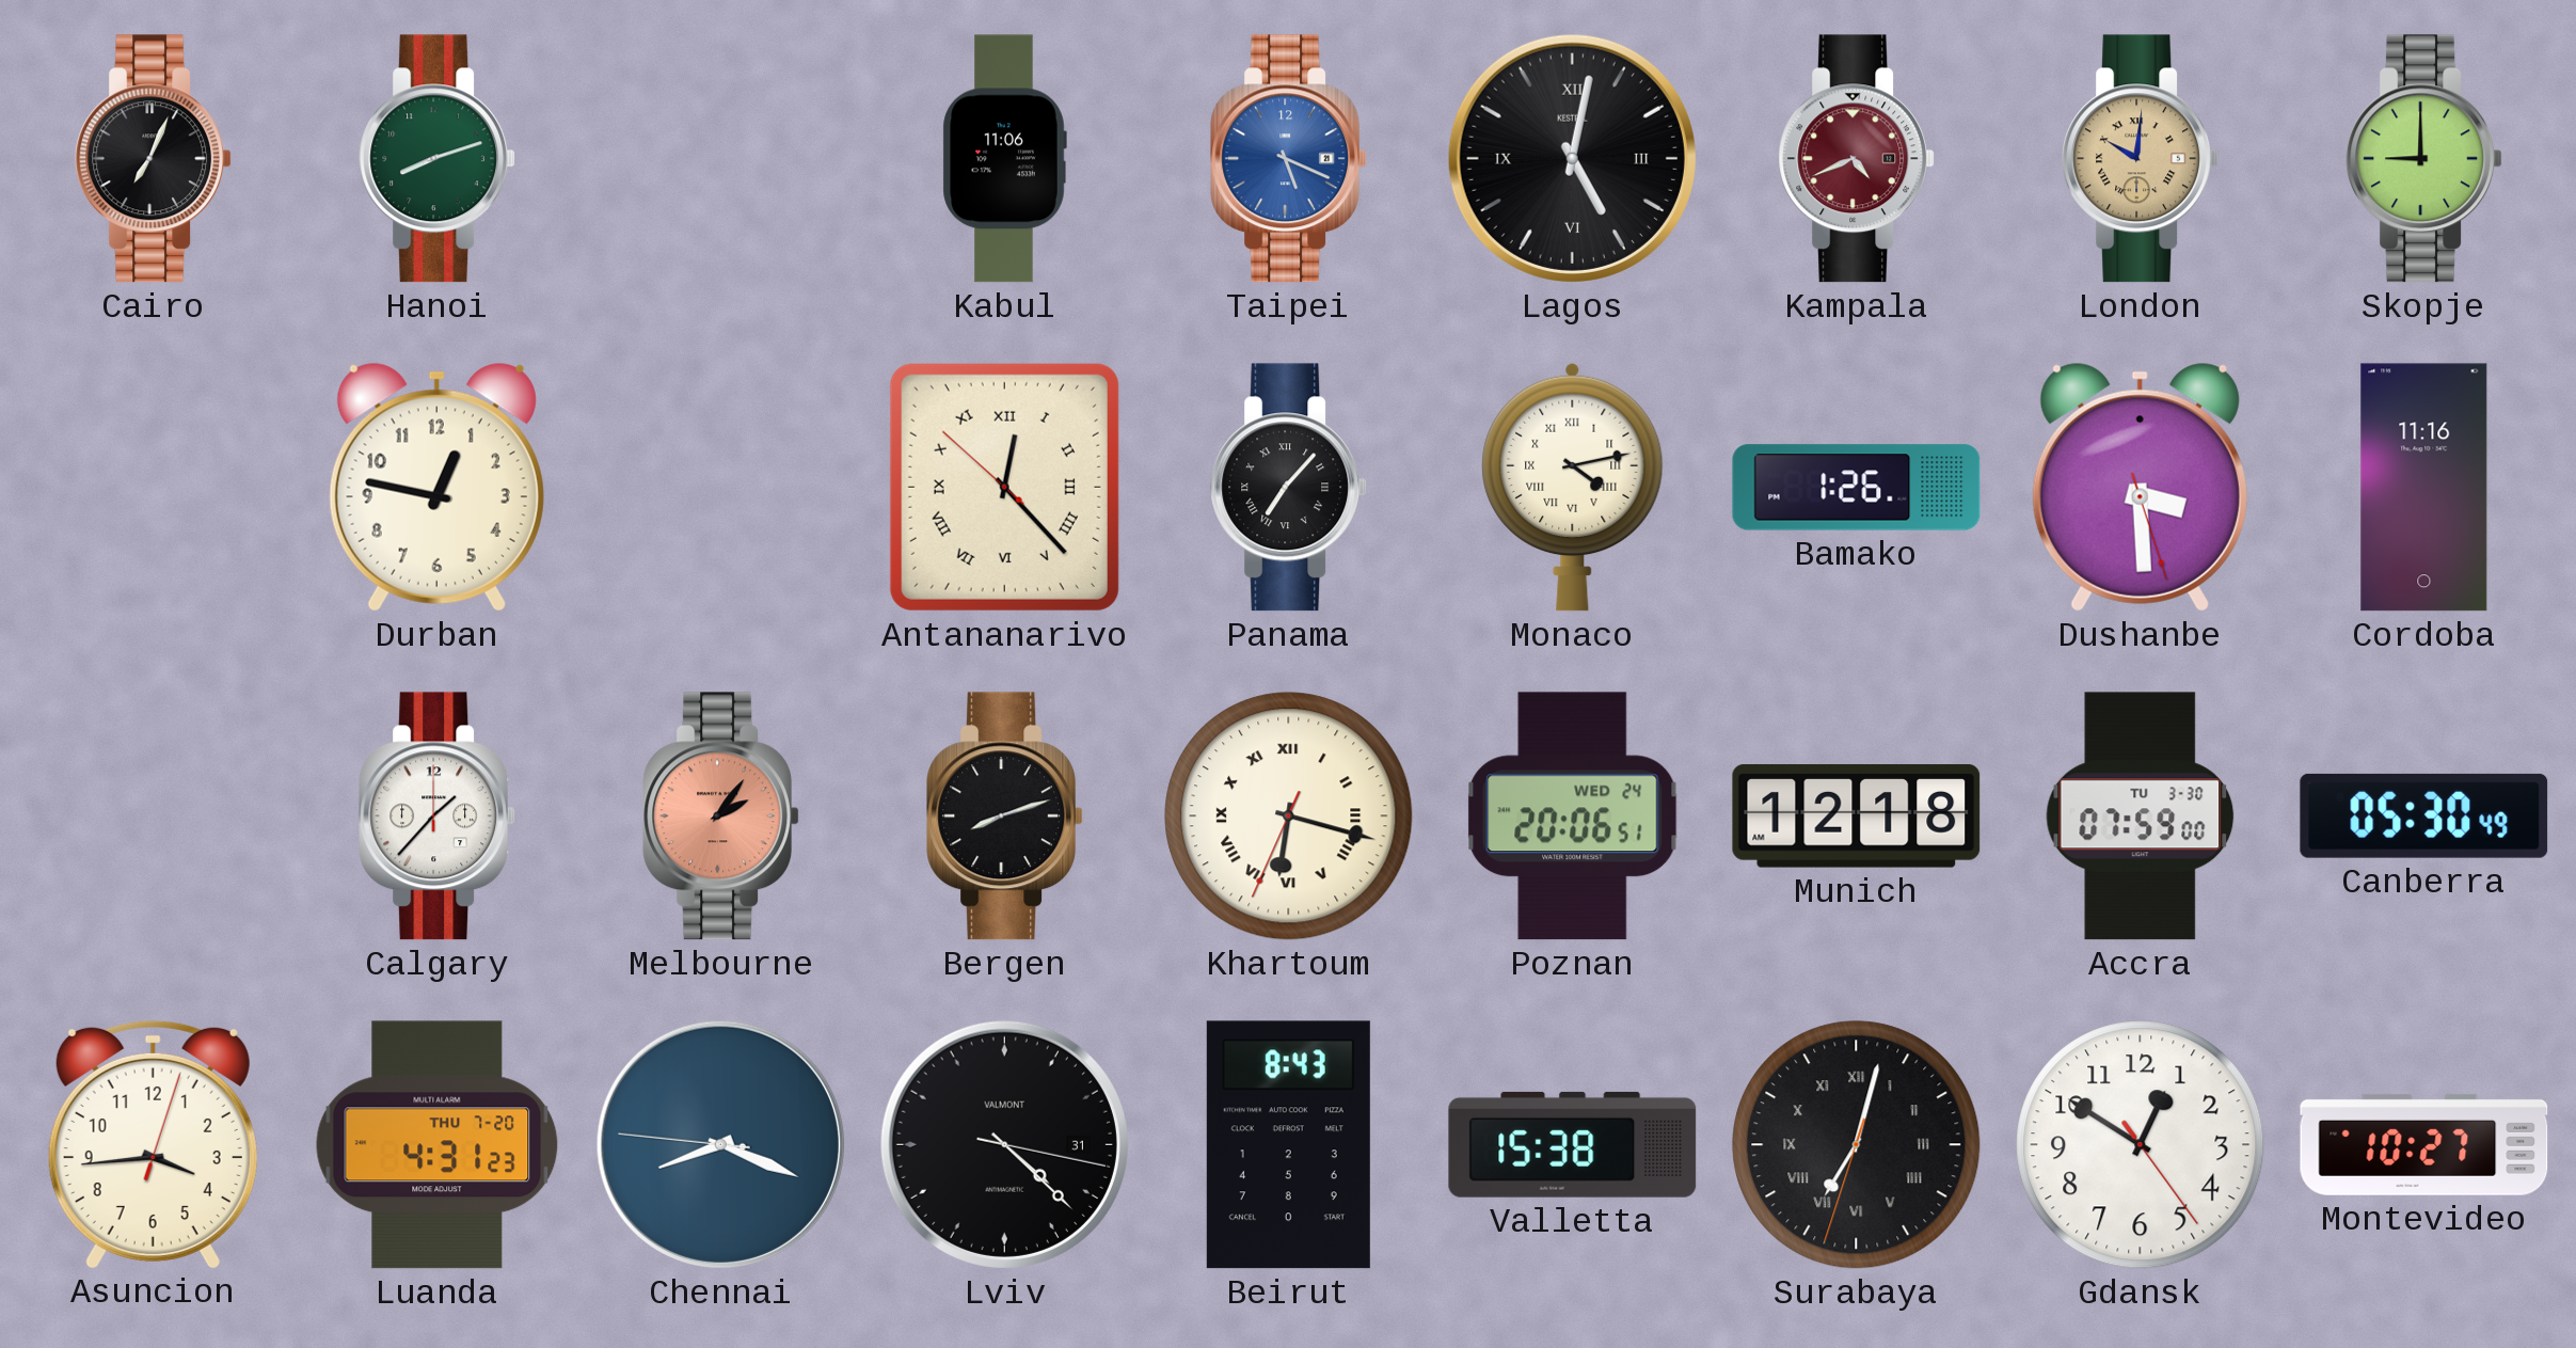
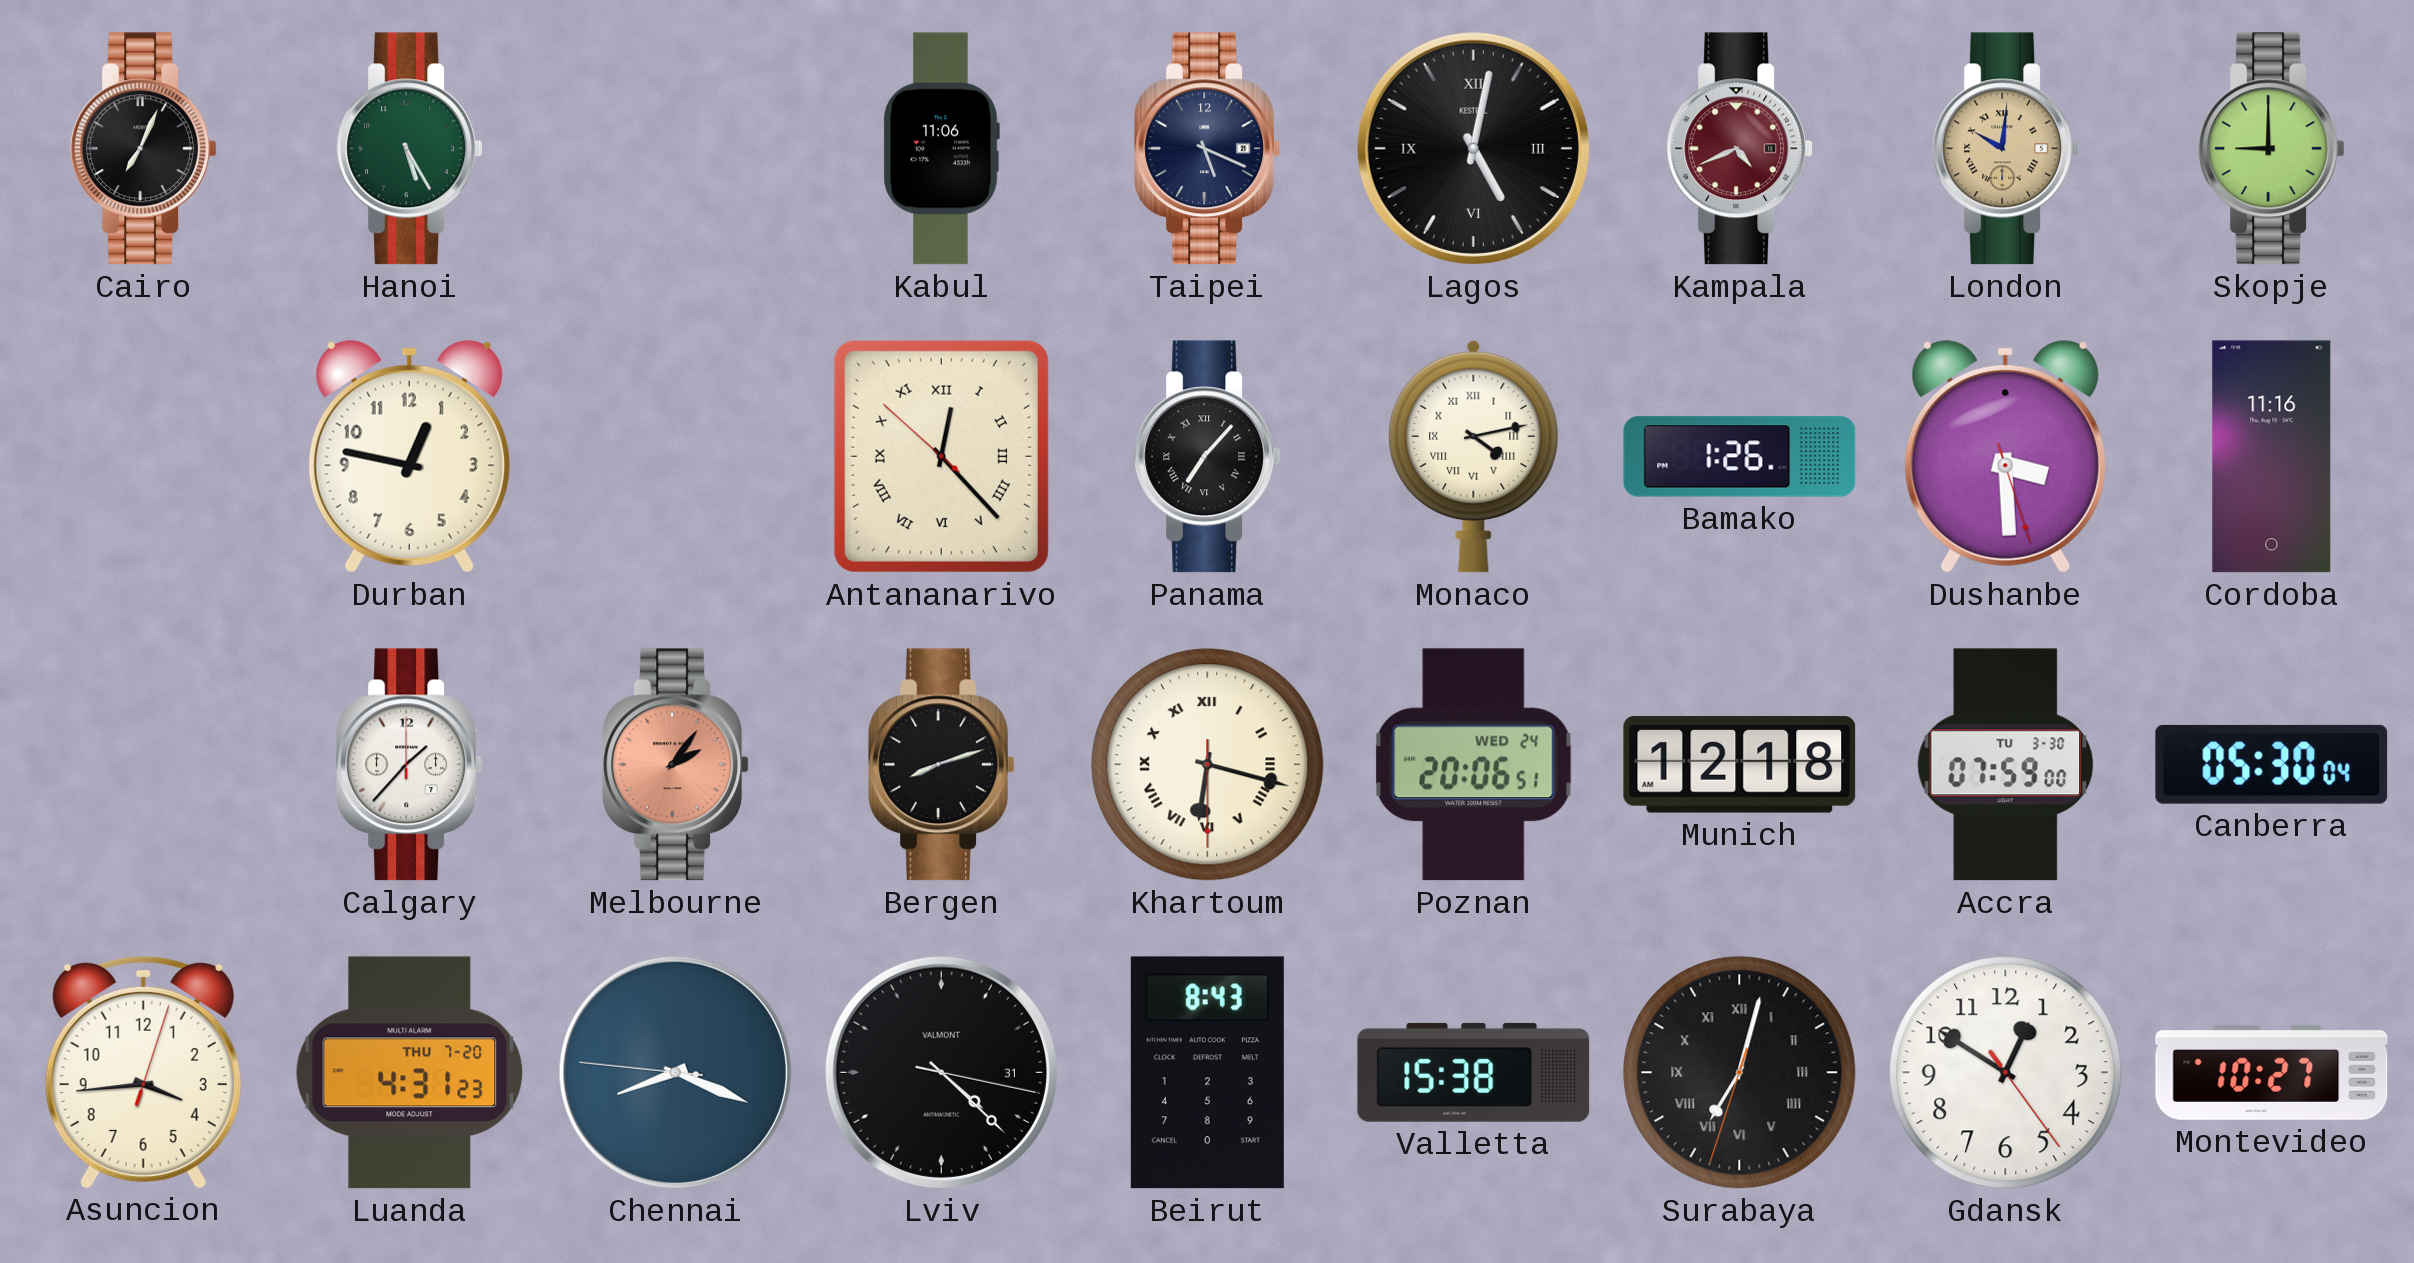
Hanoi: 8:12 -> 5:25 (410, 149)
Taipei dial: blue -> navy (1208, 149)
Khartoum: 6:17:34 -> 6:17:30 (1208, 765)
Canberra: 05:30:49 -> 05:30:04 (2272, 764)
